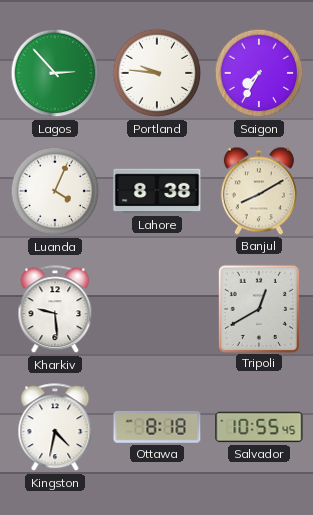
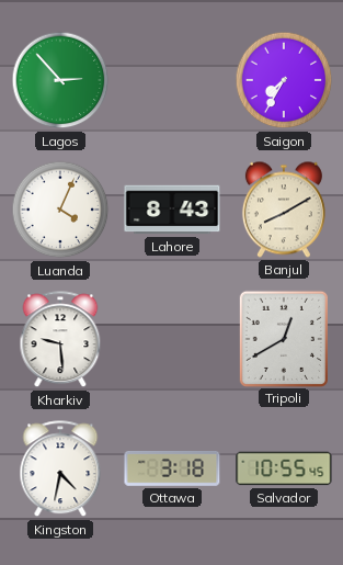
Portland: 9:46 -> none (157, 73)
Lahore: 8:38 -> 8:43 (172, 210)
Ottawa: 8:18 -> 3:18 (172, 470)
